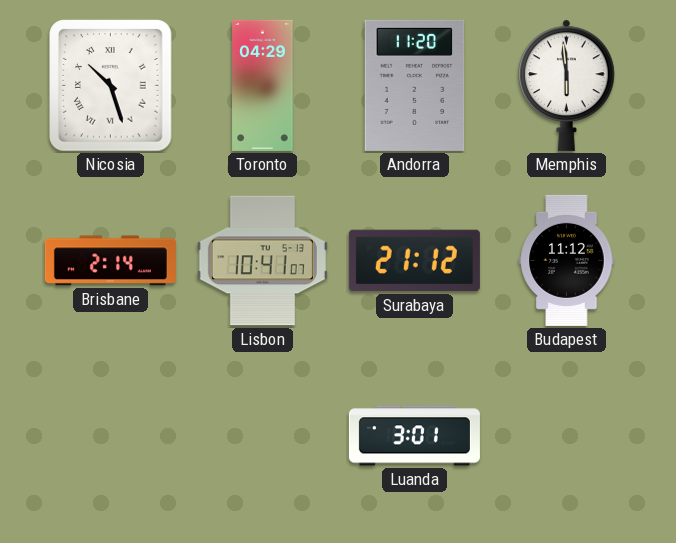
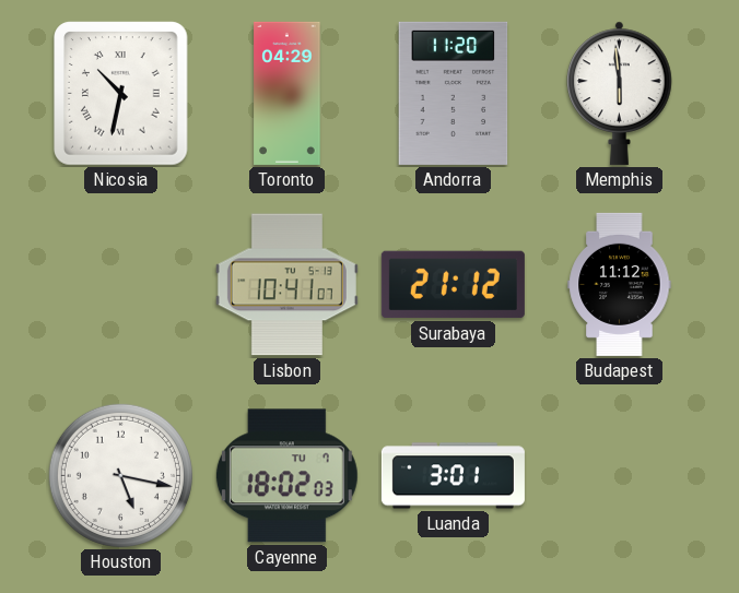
Nicosia: 10:27 -> 10:32 (121, 94)
Brisbane: 2:14 -> none (110, 261)
Houston: none -> 5:17 (120, 475)
Cayenne: none -> 18:02 (286, 476)
